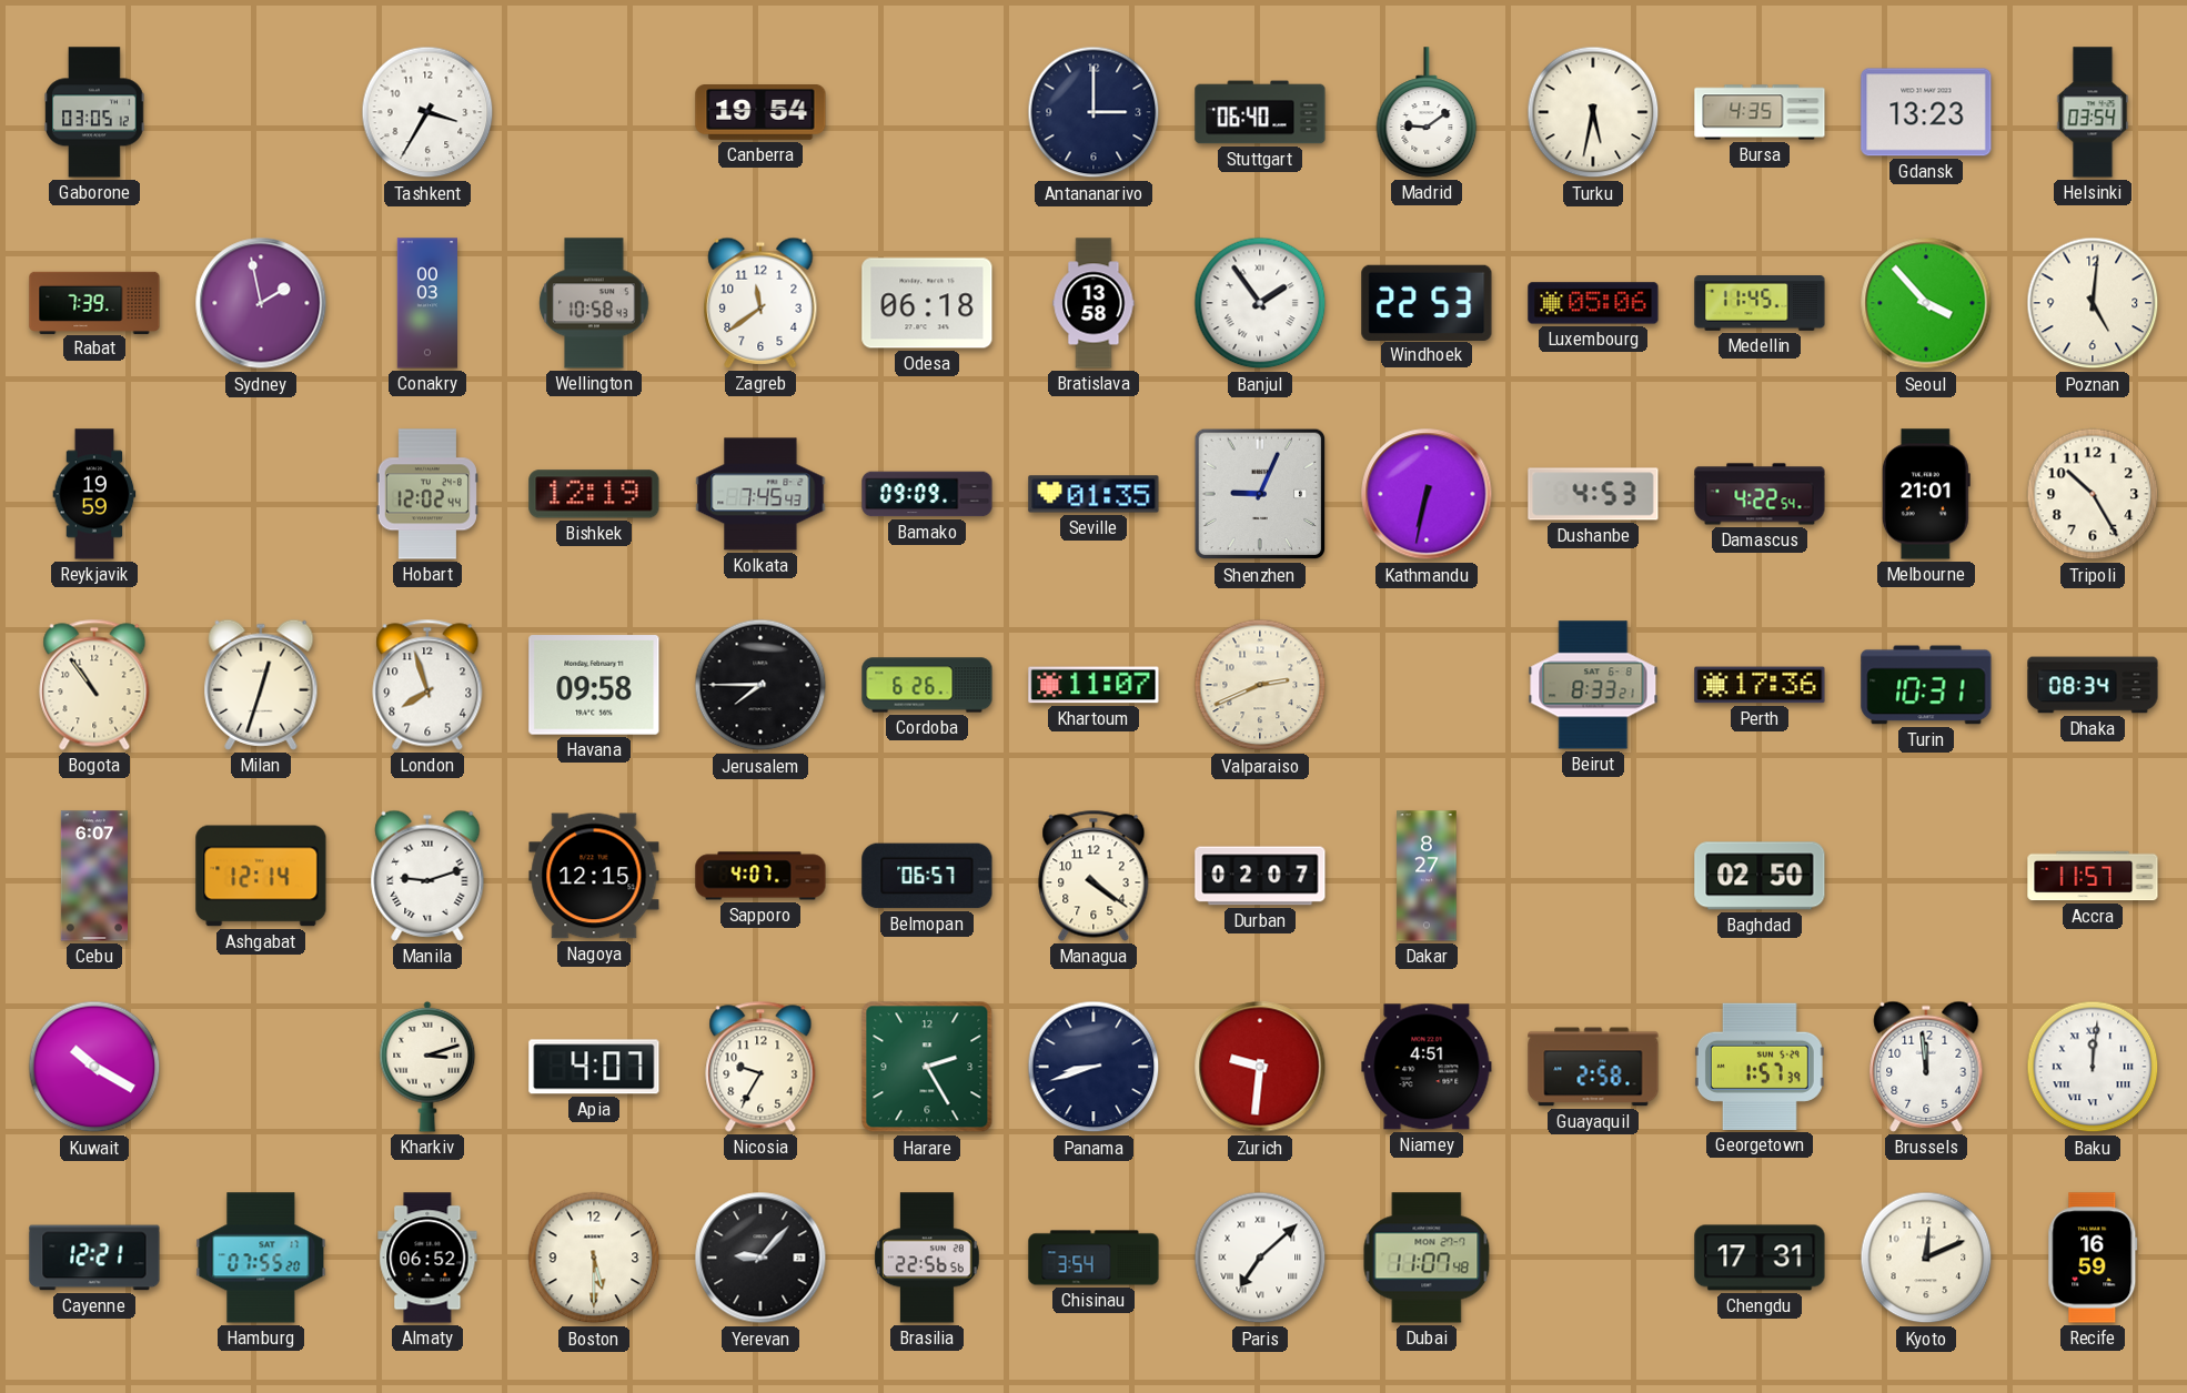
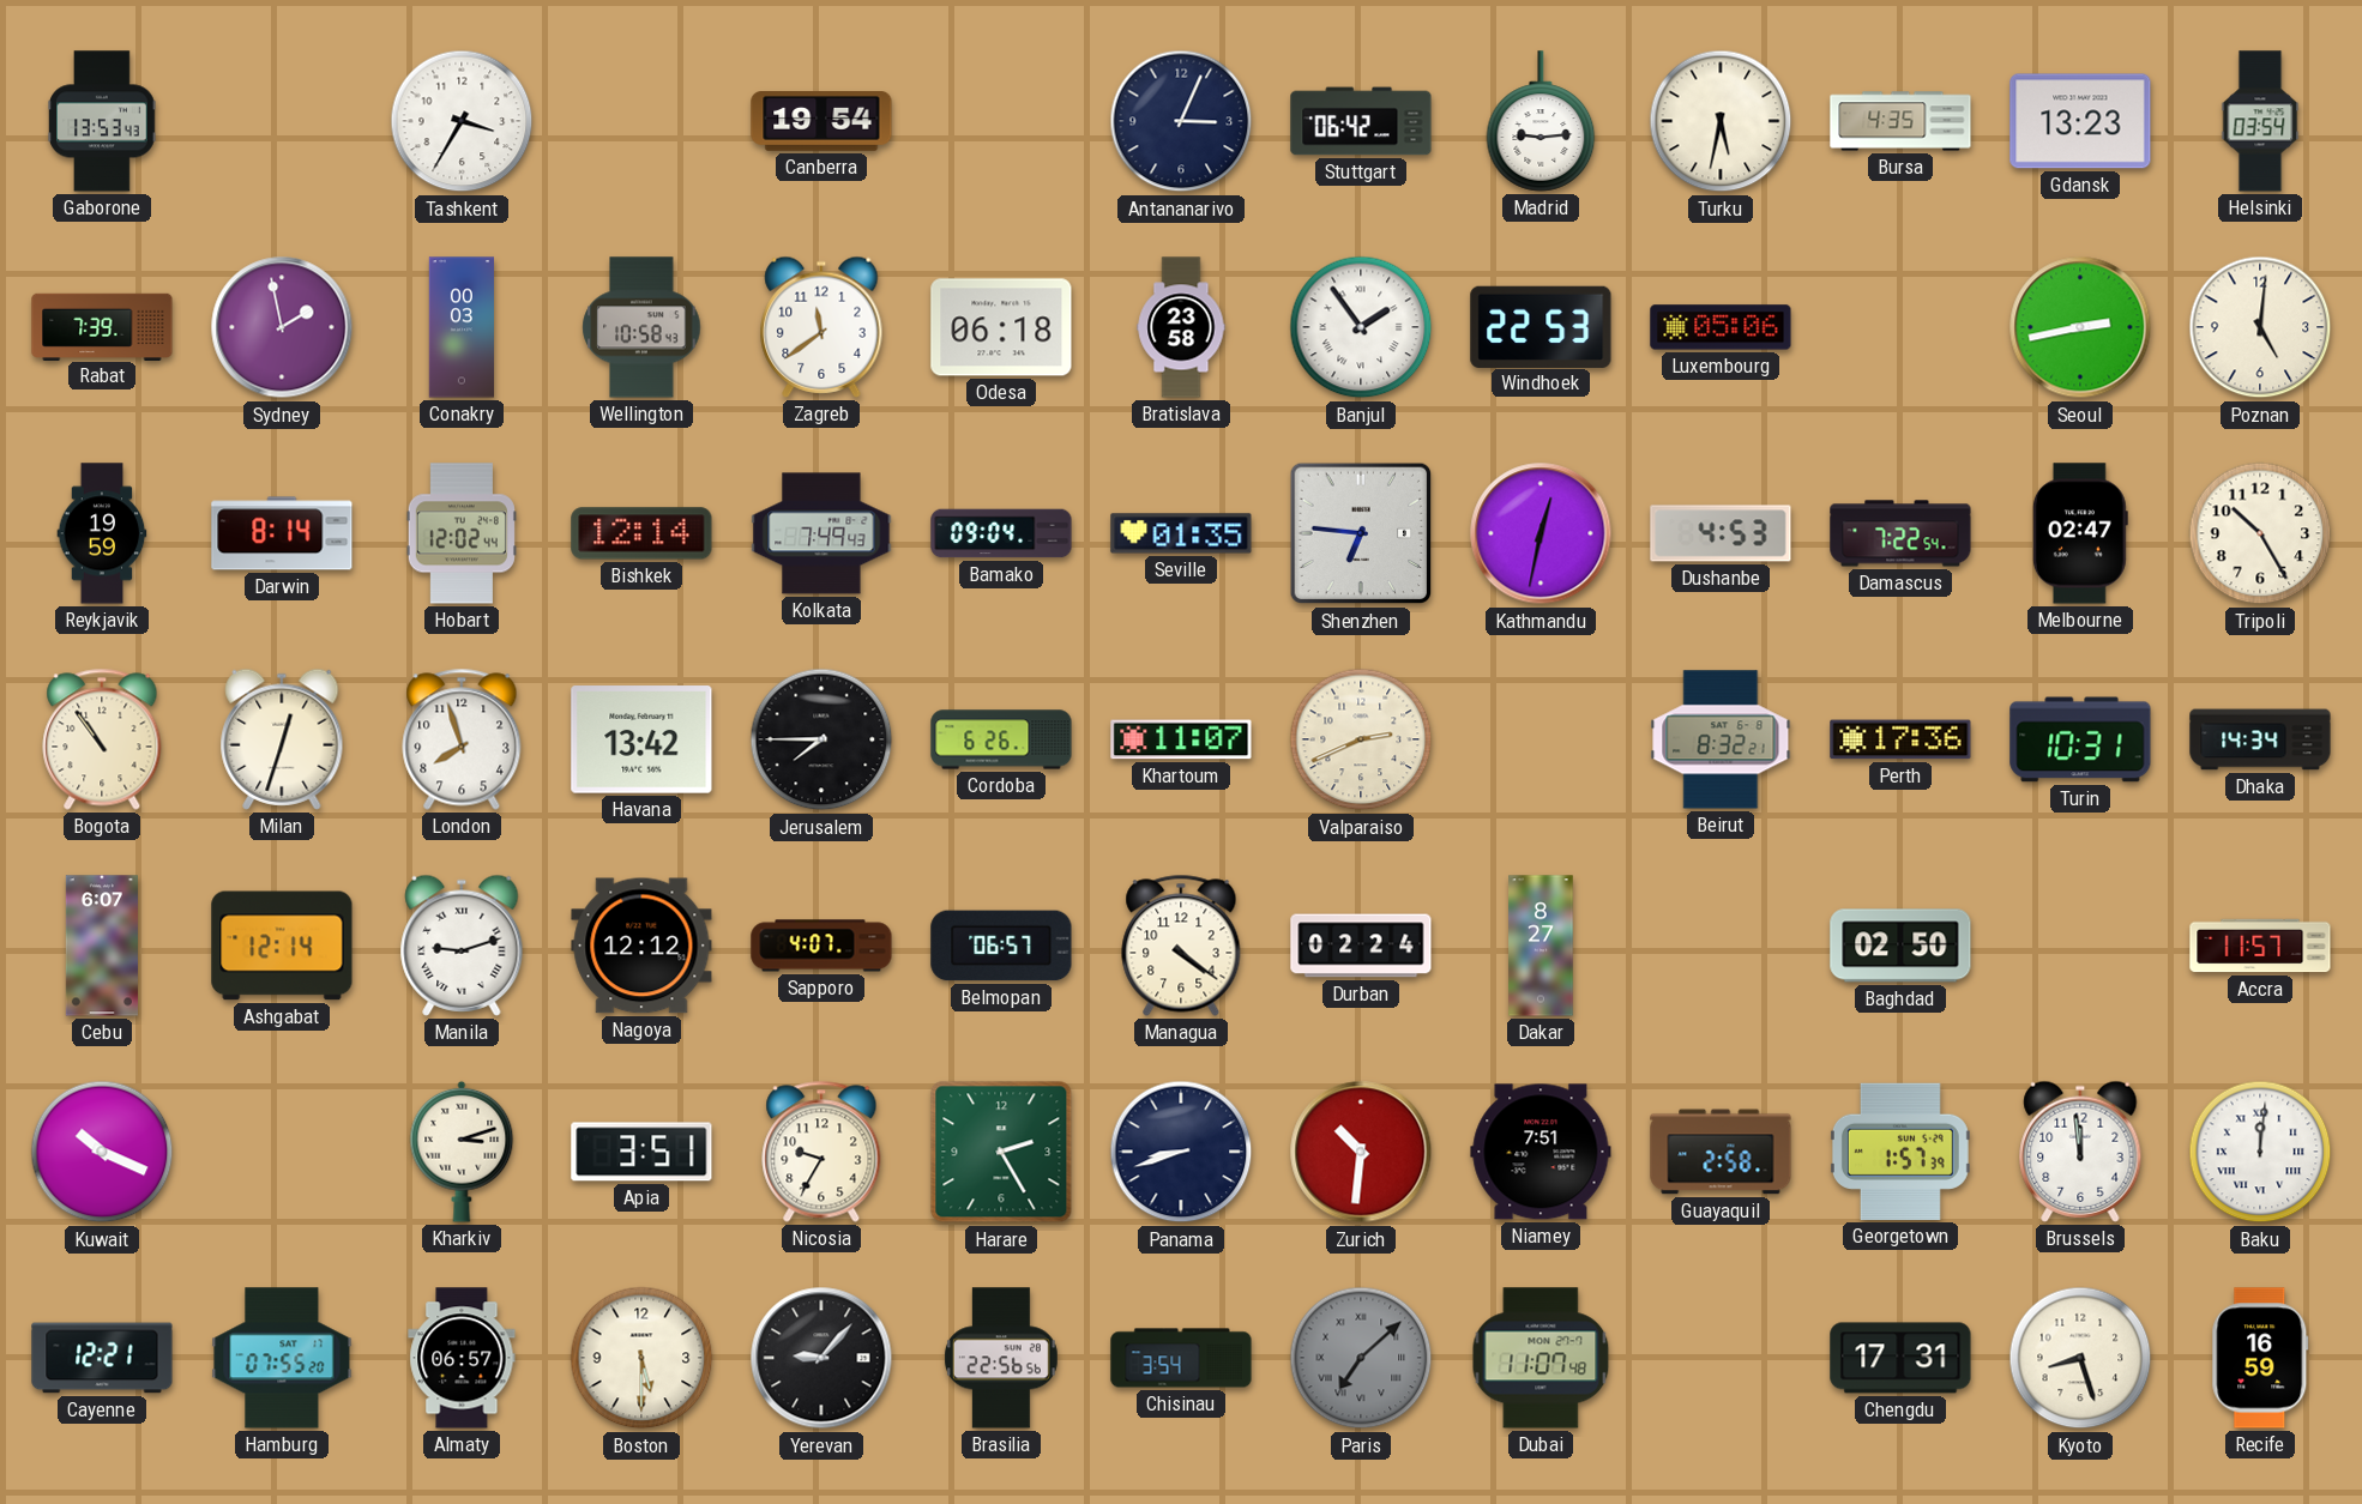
Gaborone: 03:05 -> 13:53 (102, 121)
Antananarivo: 3:00 -> 3:04 (1181, 121)
Stuttgart: 06:40 -> 06:42 (1361, 121)
Madrid: 9:09 -> 9:14 (1541, 121)
Bratislava: 13:58 -> 23:58 (1181, 327)
Medellin: 11:45 -> none (1760, 304)
Seoul: 3:53 -> 2:43 (2080, 327)
Darwin: none -> 8:14 (282, 533)
Bishkek: 12:19 -> 12:14 (641, 533)
Kolkata: 7:45 -> 7:49 (821, 533)
Bamako: 09:09 -> 09:04 (1001, 533)
Shenzhen: 9:04 -> 6:46 (1361, 533)
Kathmandu: 6:32 -> 12:32 (1541, 533)
Damascus: 4:22 -> 7:22 (1900, 533)
Melbourne: 21:01 -> 02:47 (2080, 533)
Havana: 09:58 -> 13:42 (641, 739)
Beirut: 8:33 -> 8:32 (1721, 739)
Dhaka: 08:34 -> 14:34 (2260, 739)
Nagoya: 12:15 -> 12:12 (641, 946)
Durban: 02:07 -> 02:24 (1361, 946)
Kuwait: 10:20 -> 10:19 (102, 1152)
Apia: 4:07 -> 3:51 (641, 1152)
Zurich: 9:31 -> 10:31 (1361, 1152)
Niamey: 4:51 -> 7:51 (1541, 1152)
Almaty: 06:52 -> 06:57 (462, 1358)
Paris dial: white -> grey (1361, 1358)
Kyoto: 12:11 -> 8:27 (2080, 1358)
